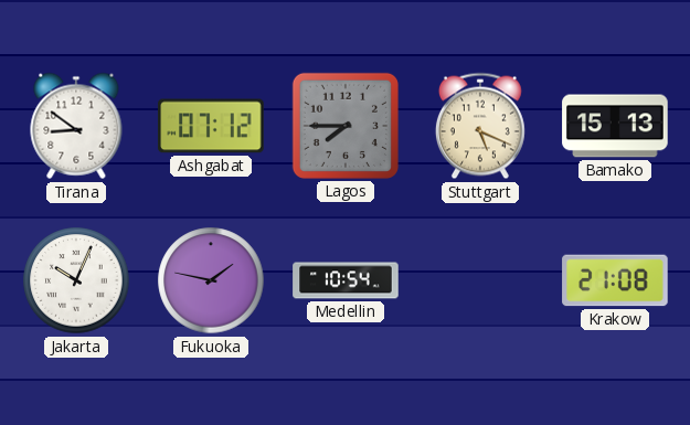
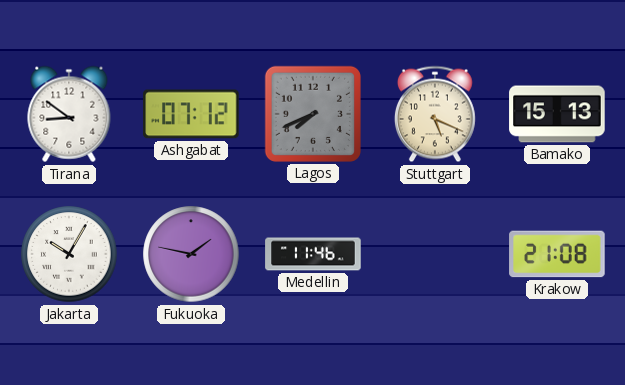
Lagos: 7:45 -> 7:41 (313, 114)
Jakarta: 10:04 -> 10:05 (69, 254)
Medellin: 10:54 -> 11:46 (313, 254)
